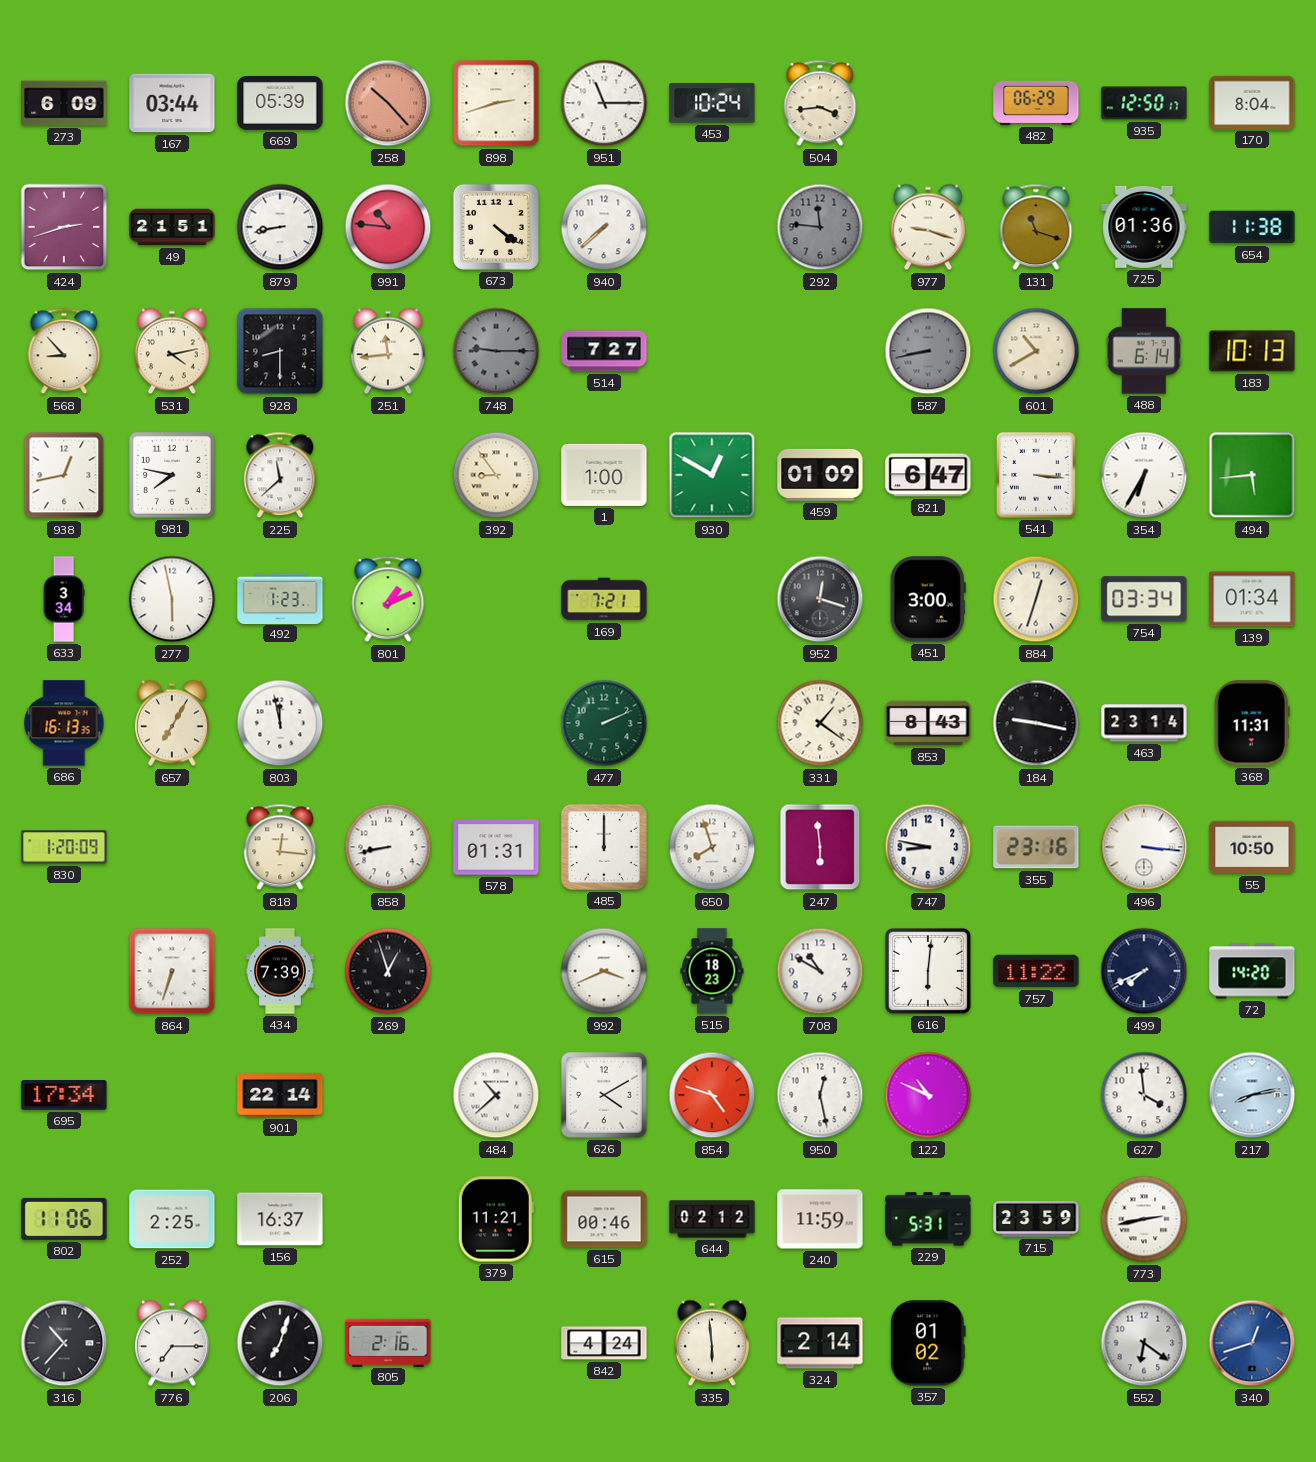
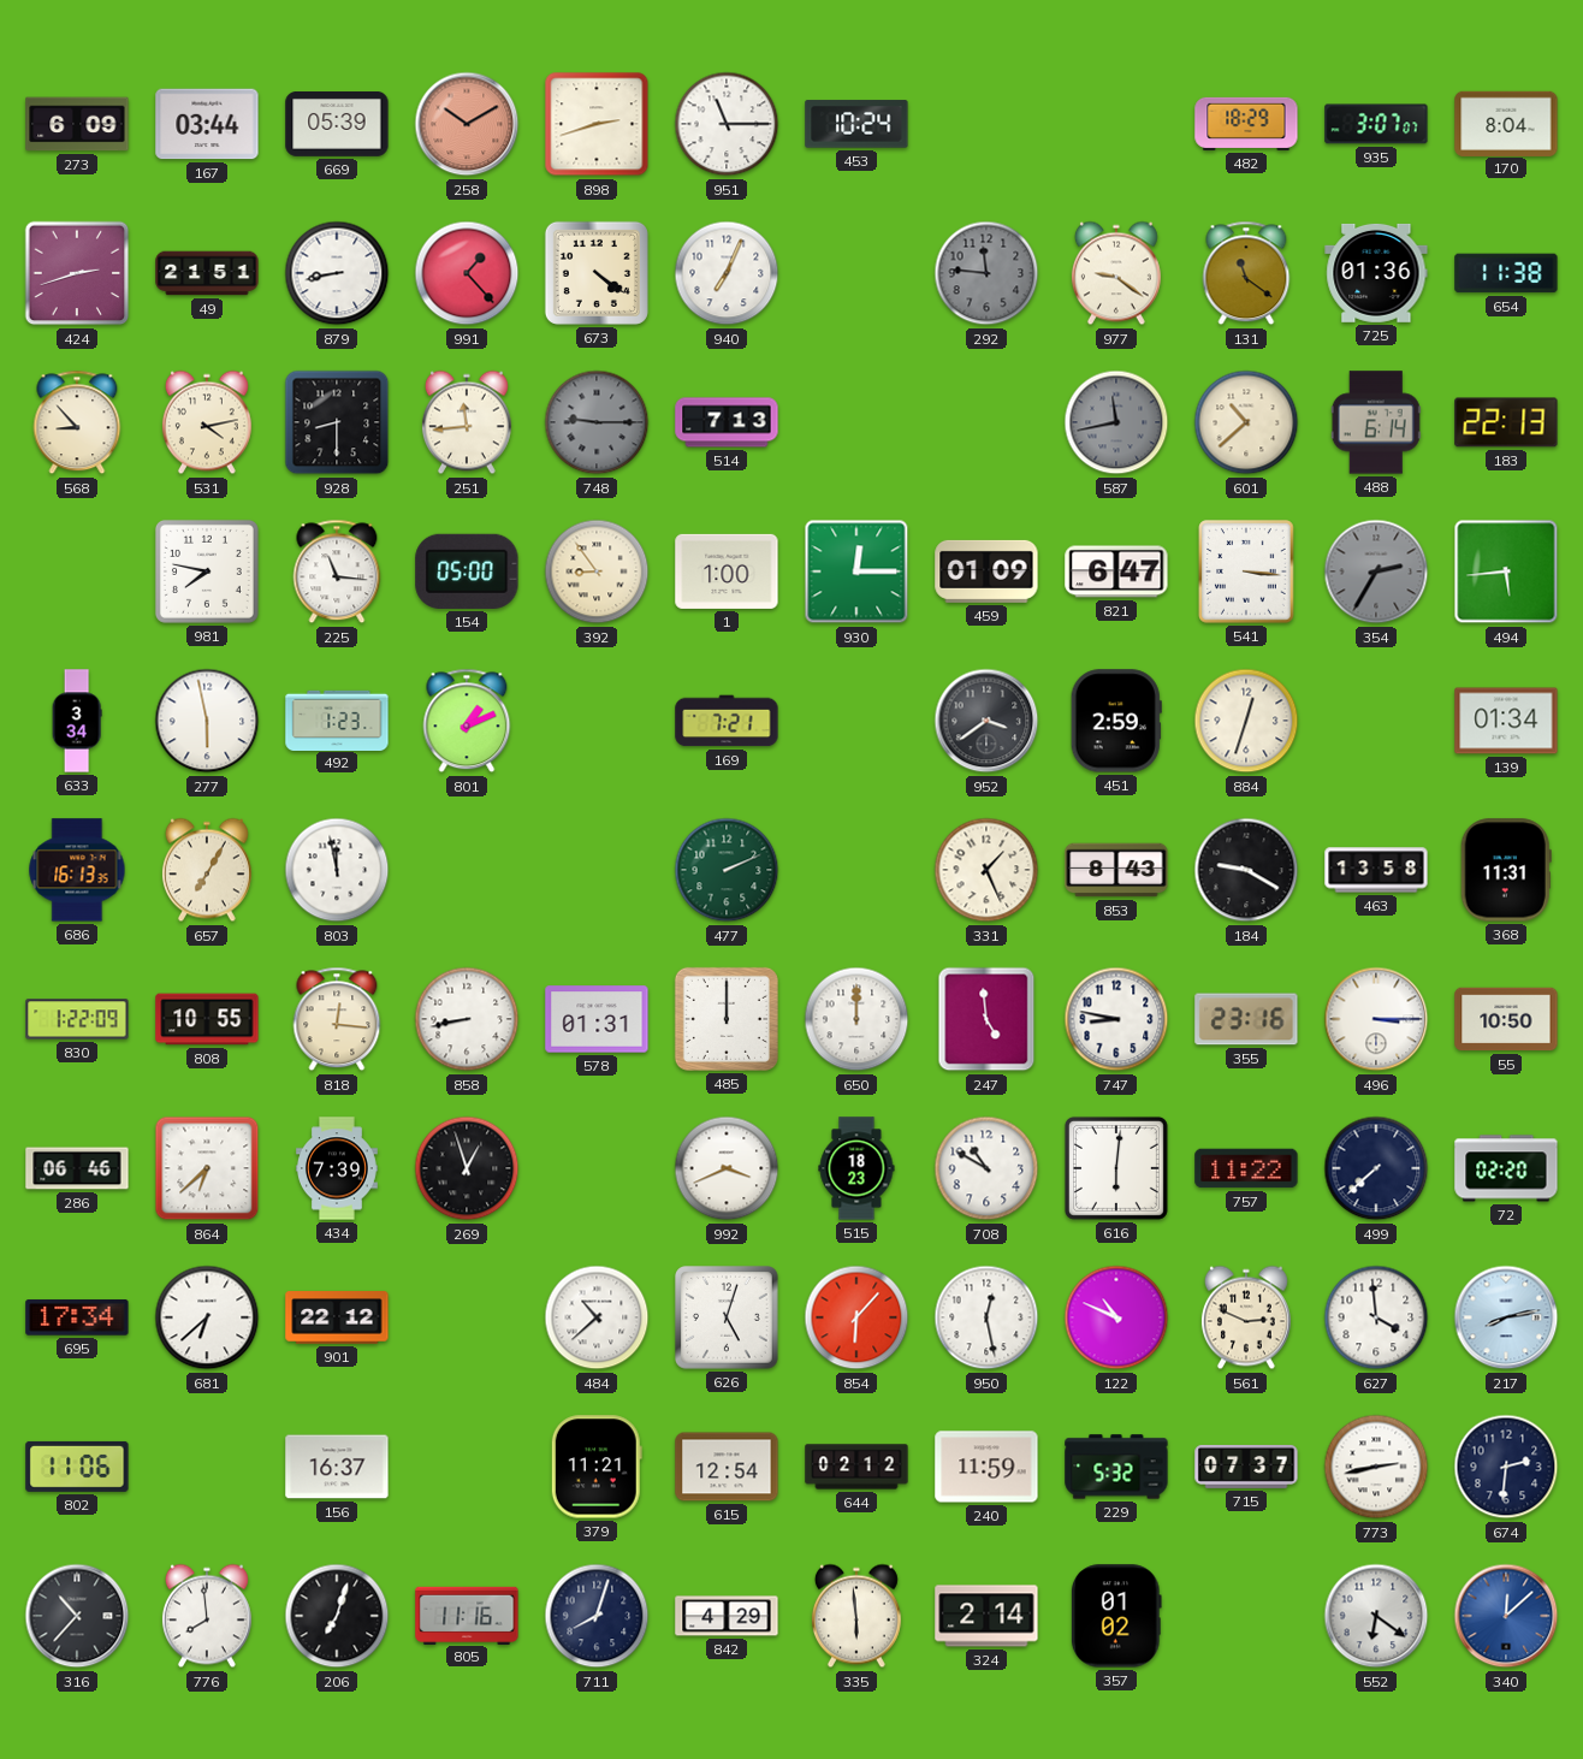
258: 10:23 -> 10:10 (467, 124)
504: 3:44 -> none (820, 103)
482: 06:29 -> 18:29 (1246, 124)
935: 12:50 -> 3:07 (1376, 124)
991: 10:46 -> 1:23 (467, 273)
940: 7:38 -> 7:04 (727, 273)
977: 9:18 -> 9:21 (1116, 273)
131: 11:18 -> 11:21 (1246, 273)
514: 7:27 -> 7:13 (727, 422)
587: 8:43 -> 11:43 (1116, 422)
601: 10:40 -> 10:38 (1246, 422)
183: 10:13 -> 22:13 (1506, 422)
938: 12:43 -> none (64, 475)
225: 11:38 -> 11:16 (337, 571)
154: none -> 05:00 (467, 571)
930: 12:50 -> 12:15 (856, 571)
354: 6:35 -> 2:35 (1376, 571)
354 dial: white -> grey (1376, 571)
952: 12:18 -> 3:39 (986, 721)
451: 3:00 -> 2:59 (1116, 721)
754: 03:34 -> none (1144, 599)
331: 1:21 -> 1:26 (986, 870)
184: 9:17 -> 9:20 (1246, 870)
463: 23:14 -> 13:58 (1376, 870)
830: 1:20 -> 1:22 (77, 1019)
808: none -> 10:55 (207, 1019)
650: 7:57 -> 12:00 (856, 1019)
247: 5:59 -> 4:59 (986, 1019)
496: 3:16 -> 3:15 (1376, 1019)
286: none -> 06:46 (77, 1168)
864: 6:33 -> 6:38 (207, 1168)
499: 7:41 -> 7:38 (1376, 1168)
72: 14:20 -> 02:20 (1506, 1168)
681: none -> 6:38 (207, 1317)
901: 22:14 -> 22:12 (337, 1317)
626: 4:10 -> 5:03 (728, 1319)
854: 4:48 -> 6:07 (856, 1317)
561: none -> 2:49 (1246, 1317)
252: 2:25 -> none (172, 1219)
615: 00:46 -> 12:54 (727, 1467)
229: 5:31 -> 5:32 (1116, 1467)
715: 23:59 -> 07:37 (1246, 1467)
674: none -> 2:31 (1506, 1467)
776: 7:15 -> 7:59 (207, 1616)
805: 2:16 -> 11:16 (467, 1615)
711: none -> 8:03 (597, 1616)
842: 4:24 -> 4:29 (727, 1616)
340: 12:42 -> 12:08 (1506, 1616)
